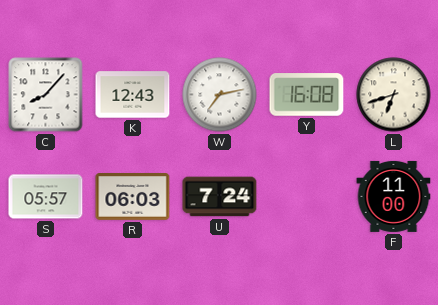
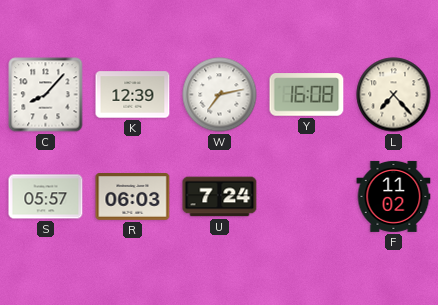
K: 12:43 -> 12:39 (133, 95)
L: 6:42 -> 7:23 (394, 95)
F: 11:00 -> 11:02 (394, 196)
